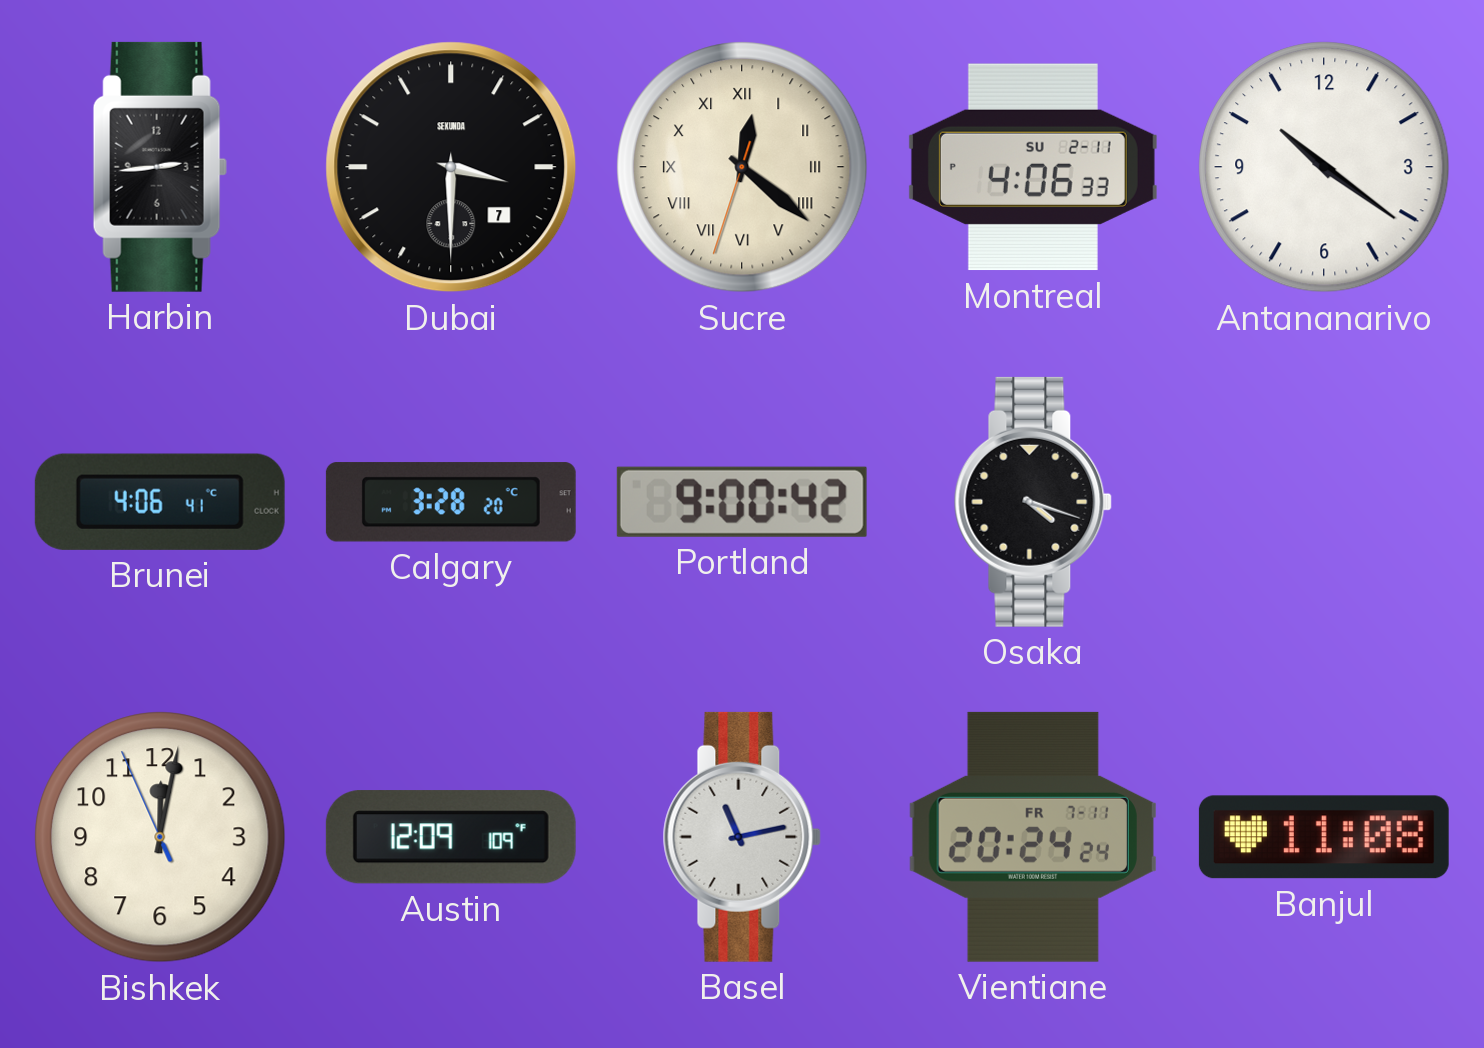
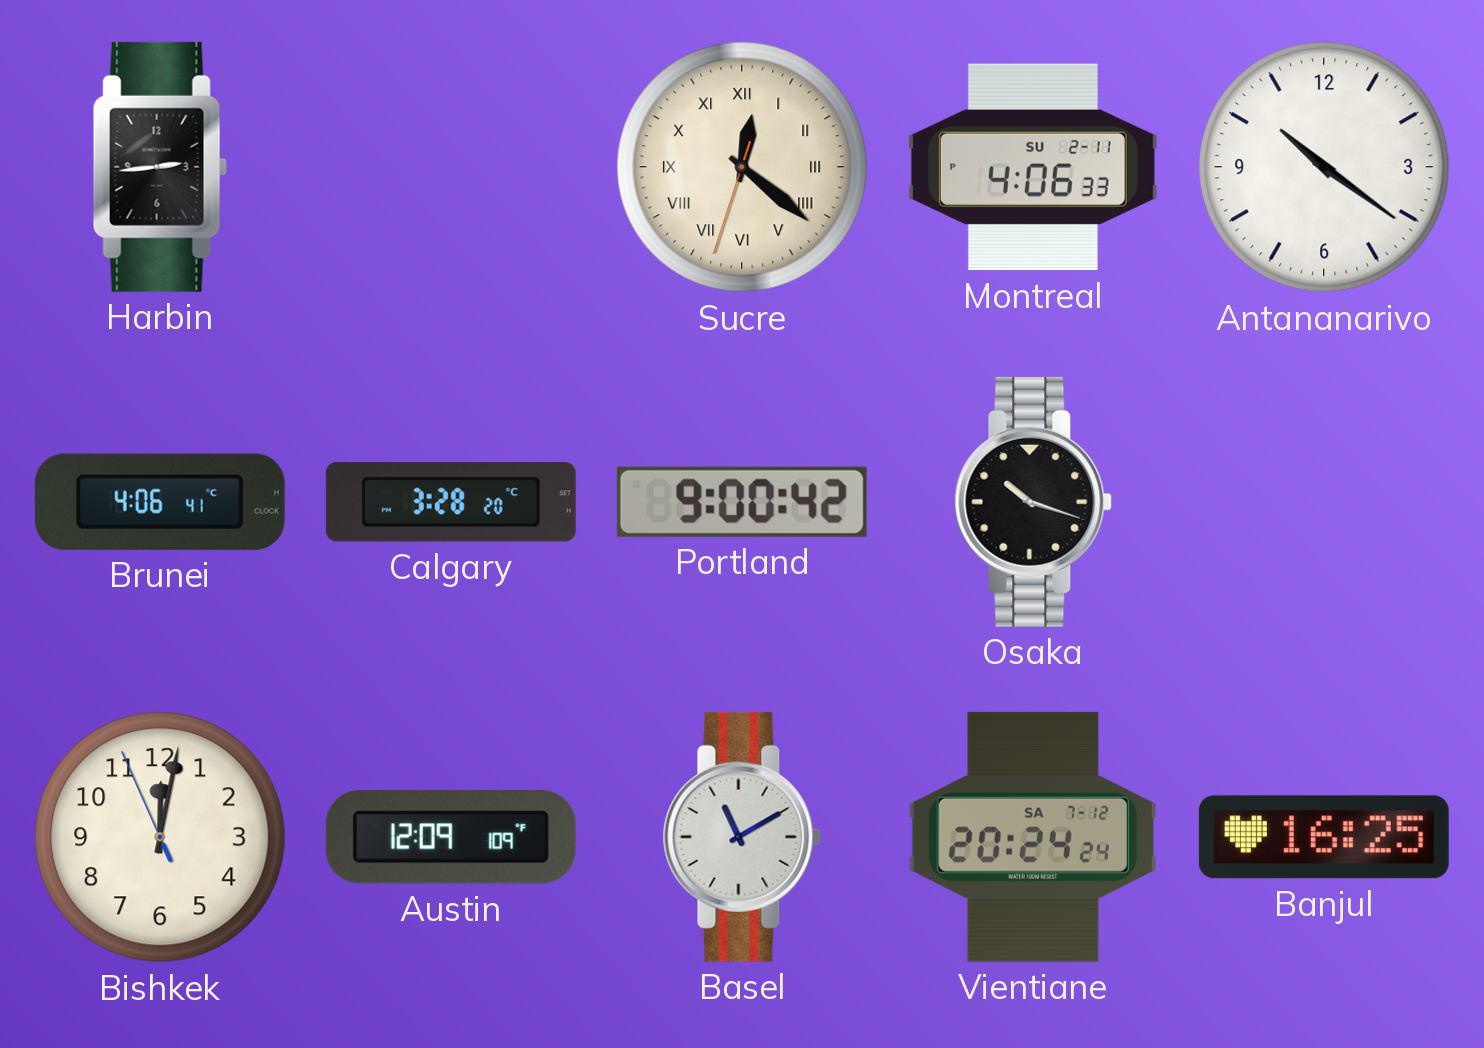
Dubai: 3:30 -> none (451, 167)
Osaka: 4:18 -> 10:18 (1033, 502)
Basel: 11:13 -> 11:10 (742, 837)
Vientiane date: FR 7-11 -> SA 7-12 (1033, 837)
Banjul: 11:08 -> 16:25 (1324, 837)
